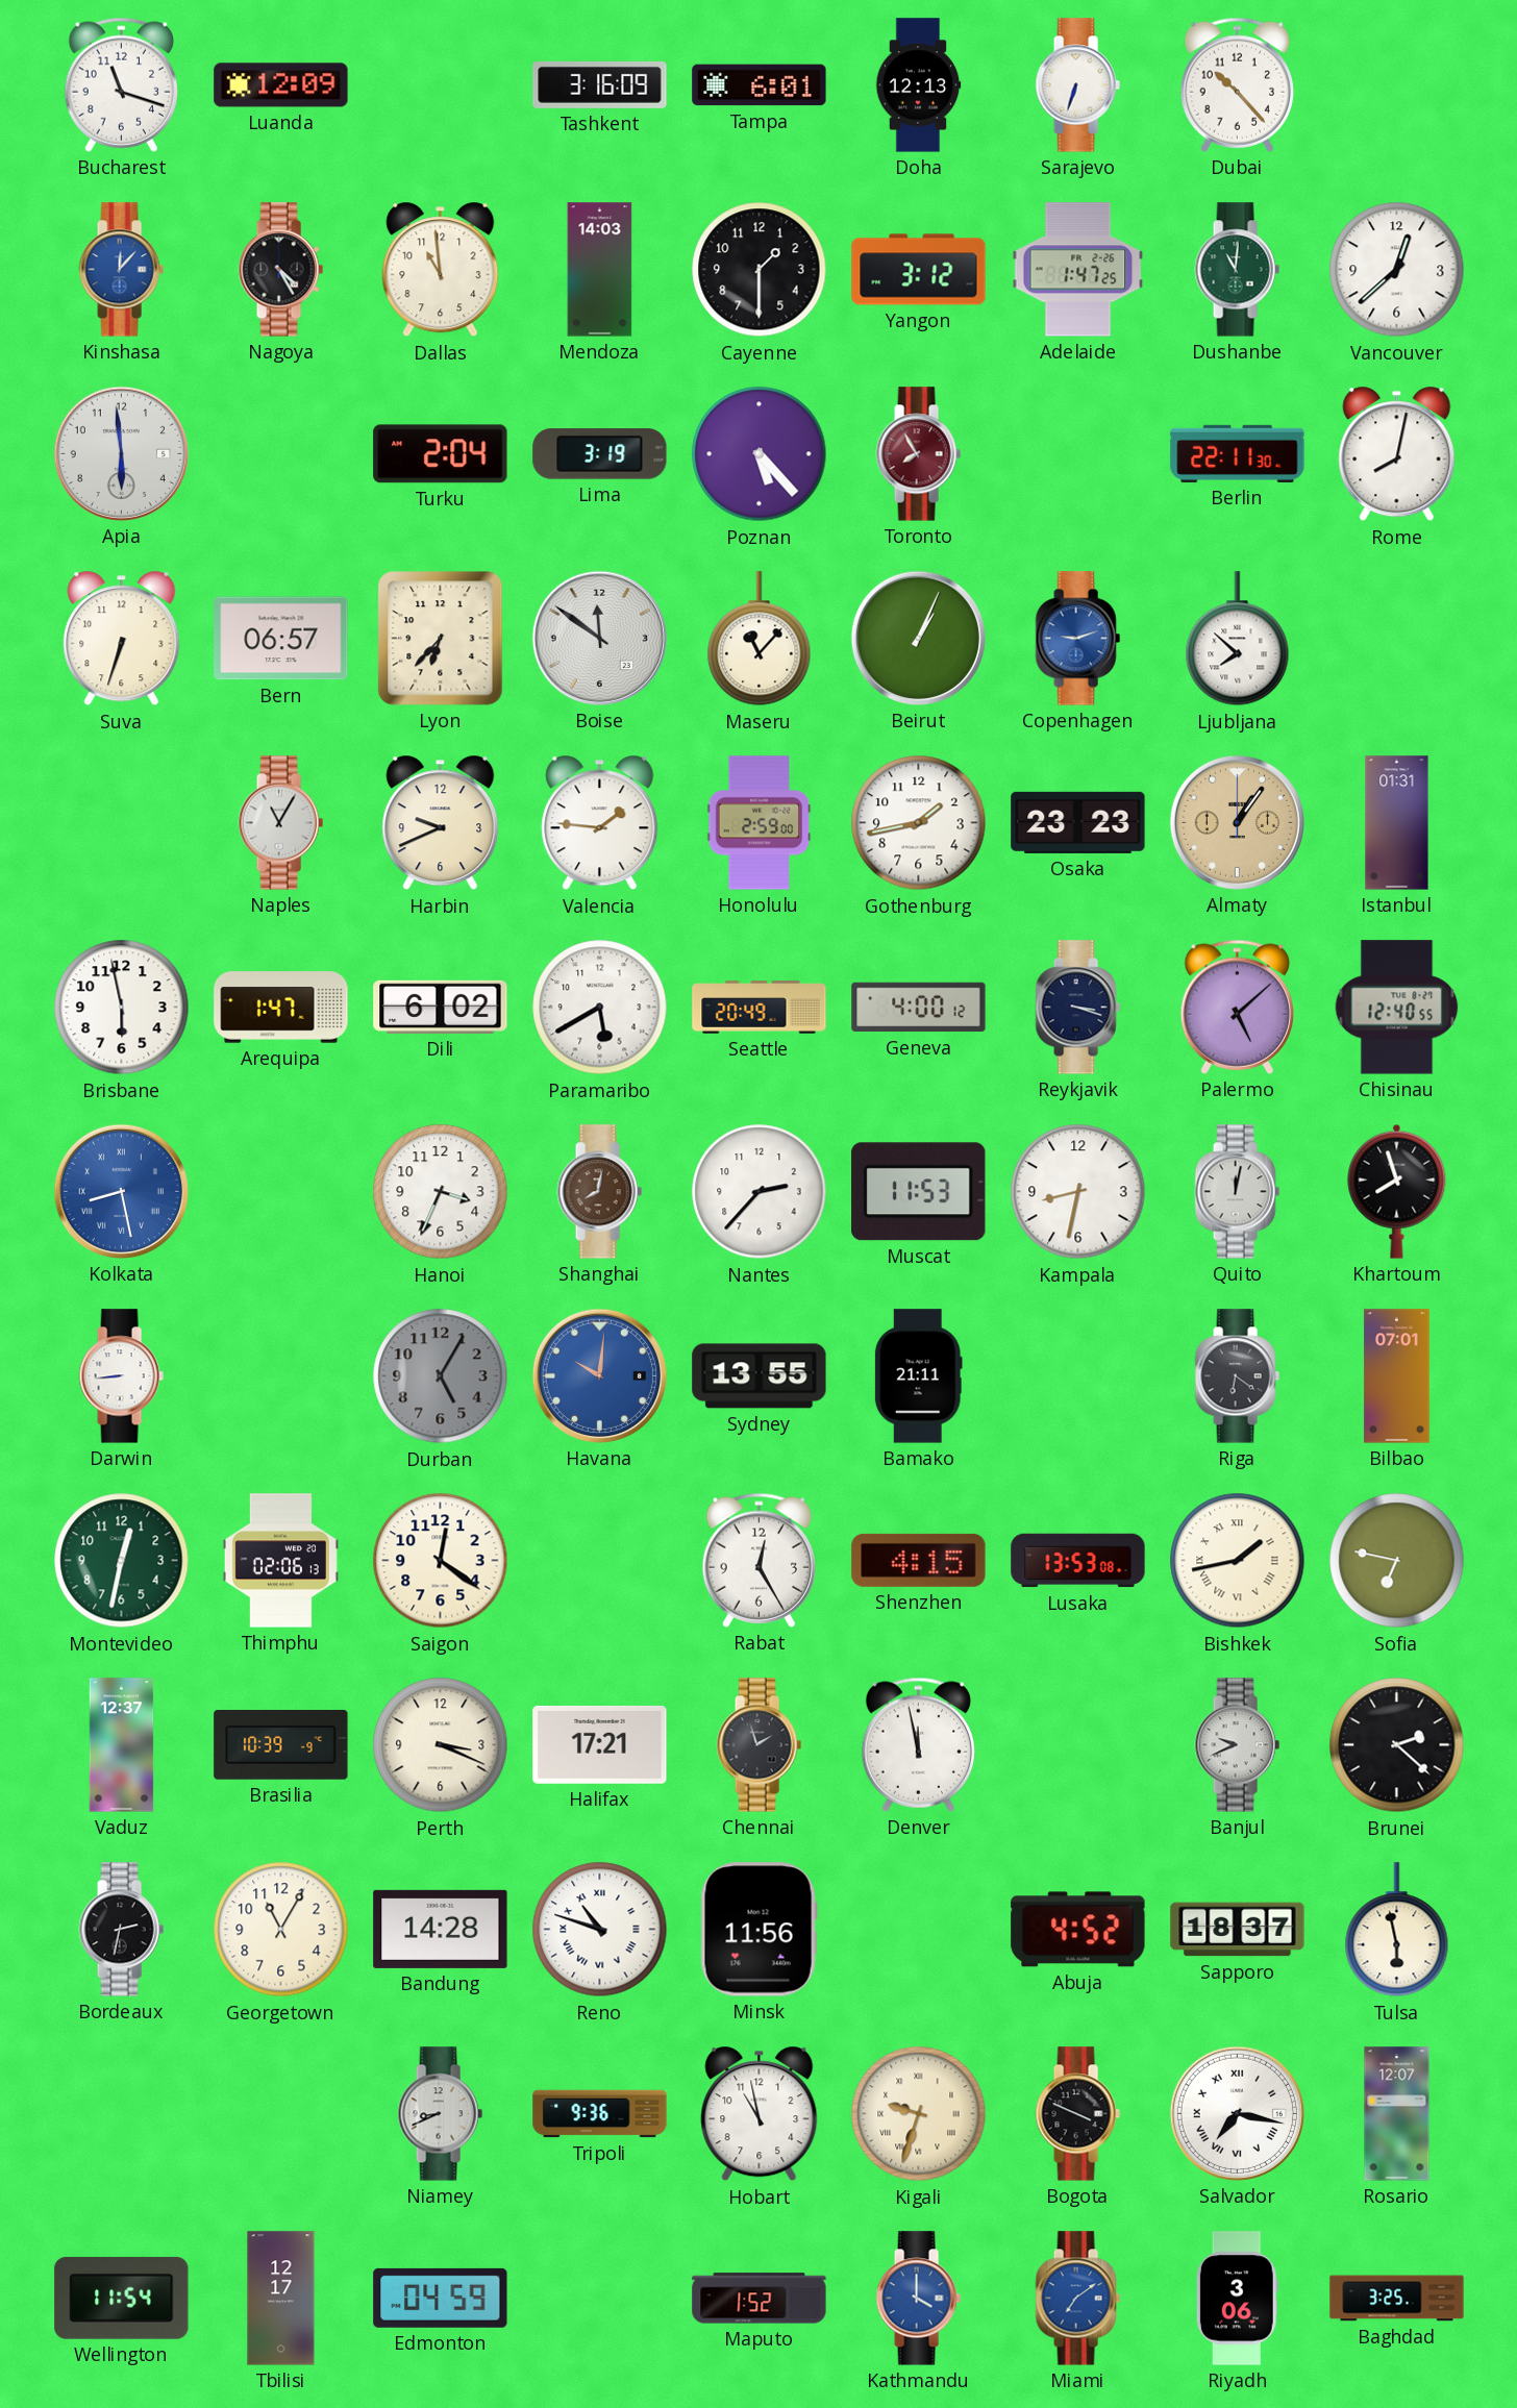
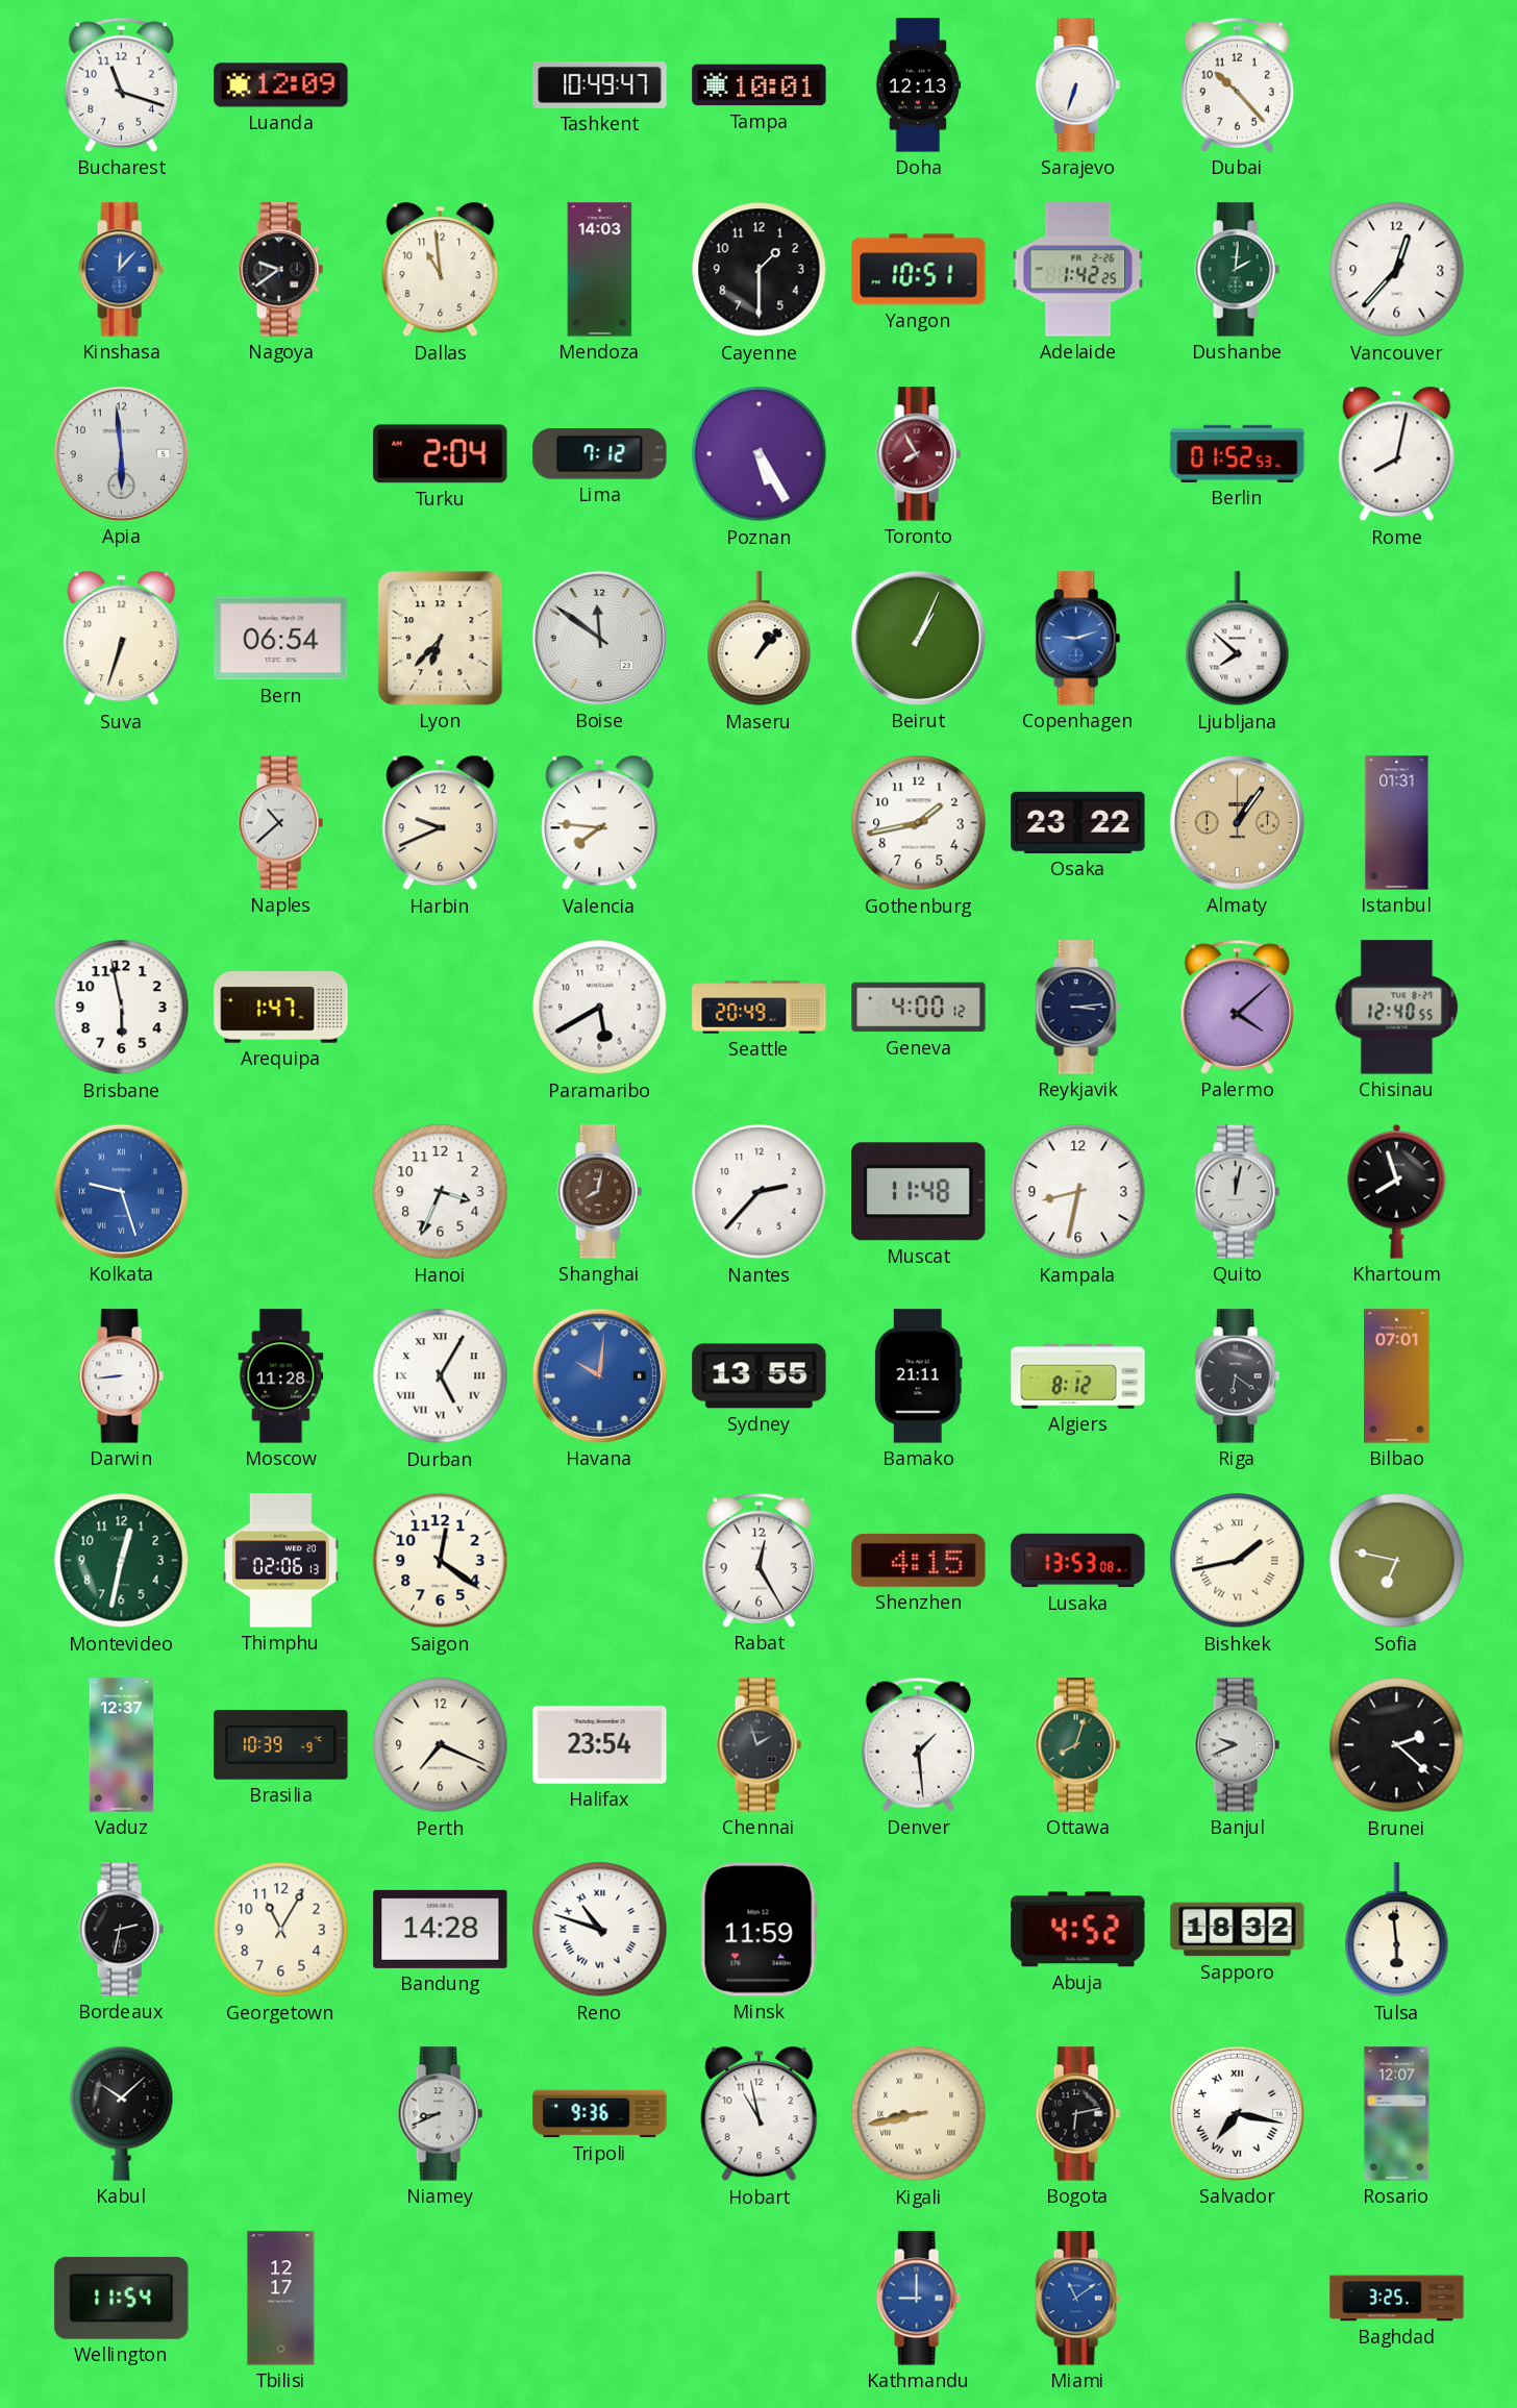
Tashkent: 3:16 -> 10:49 (600, 84)
Tampa: 6:01 -> 10:01 (760, 85)
Nagoya: 4:25 -> 9:39 (280, 270)
Yangon: 3:12 -> 10:51 (919, 270)
Adelaide: 1:47 -> 1:42 (1078, 270)
Dushanbe: 11:01 -> 2:01 (1237, 270)
Vancouver: 12:38 -> 12:37 (1397, 270)
Lima: 3:19 -> 7:12 (600, 454)
Poznan: 5:23 -> 5:25 (760, 454)
Berlin: 22:11 -> 01:52 (1238, 453)
Bern: 06:57 -> 06:54 (281, 639)
Maseru: 11:07 -> 1:07 (760, 639)
Naples: 11:05 -> 10:38 (280, 823)
Valencia: 1:46 -> 7:46 (600, 823)
Honolulu: 2:59 -> none (760, 823)
Osaka: 23:23 -> 23:22 (1078, 822)
Dili: 6:02 -> none (441, 1007)
Reykjavik: 3:18 -> 3:14 (1077, 1008)
Palermo: 5:08 -> 4:08 (1237, 1007)
Kolkata: 8:28 -> 9:27 (121, 1191)
Muscat: 11:53 -> 11:48 (919, 1192)
Moscow: none -> 11:28 (281, 1376)
Durban dial: grey -> white (441, 1376)
Durban numerals: Arabic -> Roman (441, 1376)
Algiers: none -> 8:12 (1078, 1376)
Perth: 3:19 -> 7:19 (441, 1745)
Halifax: 17:21 -> 23:54 (600, 1744)
Denver: 11:58 -> 1:29 (918, 1744)
Ottawa: none -> 8:03 (1077, 1745)
Minsk: 11:56 -> 11:59 (758, 1930)
Sapporo: 18:37 -> 18:32 (1238, 1930)
Tulsa: 5:58 -> 5:59 (1397, 1930)
Kabul: none -> 10:08 (122, 2113)
Kigali: 9:33 -> 8:43 (919, 2114)
Bogota: 3:49 -> 6:13 (1077, 2114)
Edmonton: 04:59 -> none (441, 2298)
Maputo: 1:52 -> none (760, 2299)
Kathmandu: 4:00 -> 9:00 (918, 2299)
Miami: 7:09 -> 11:09 (1077, 2299)
Riyadh: 3:06 -> none (1237, 2299)
